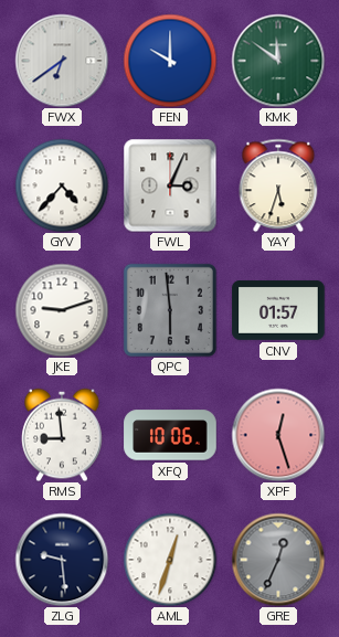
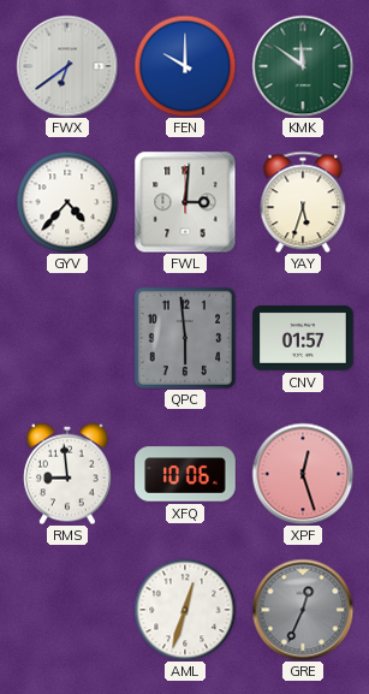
FWL: 3:04 -> 3:01 (185, 202)
JKE: 9:12 -> none (62, 310)
ZLG: 9:29 -> none (62, 560)
